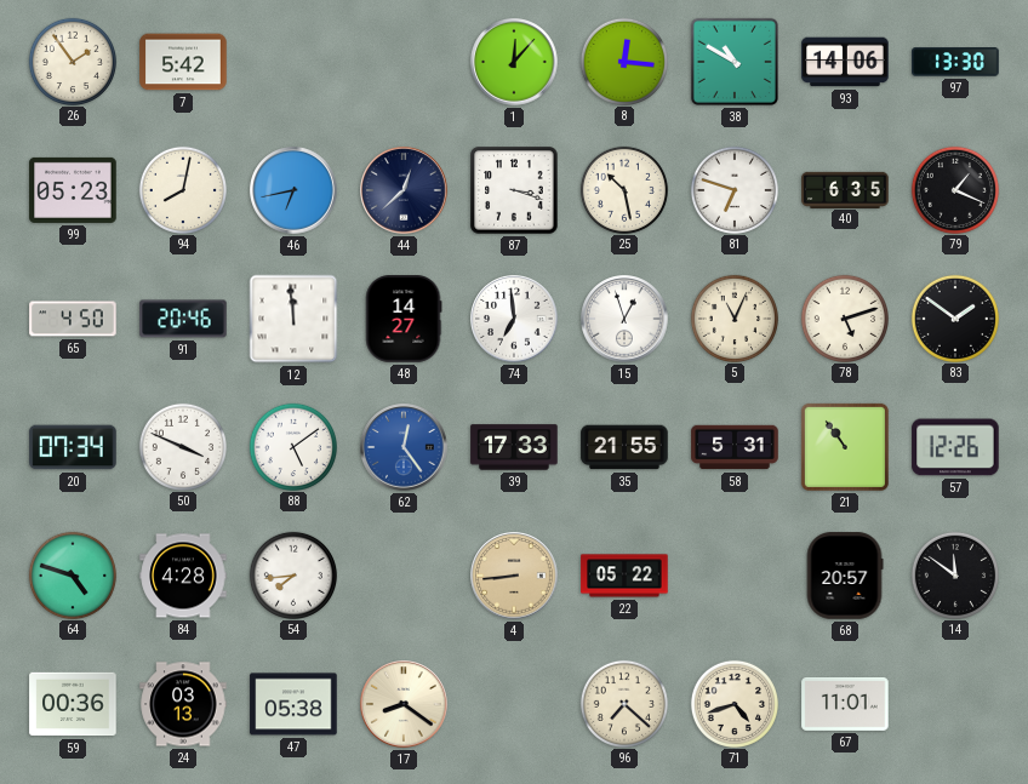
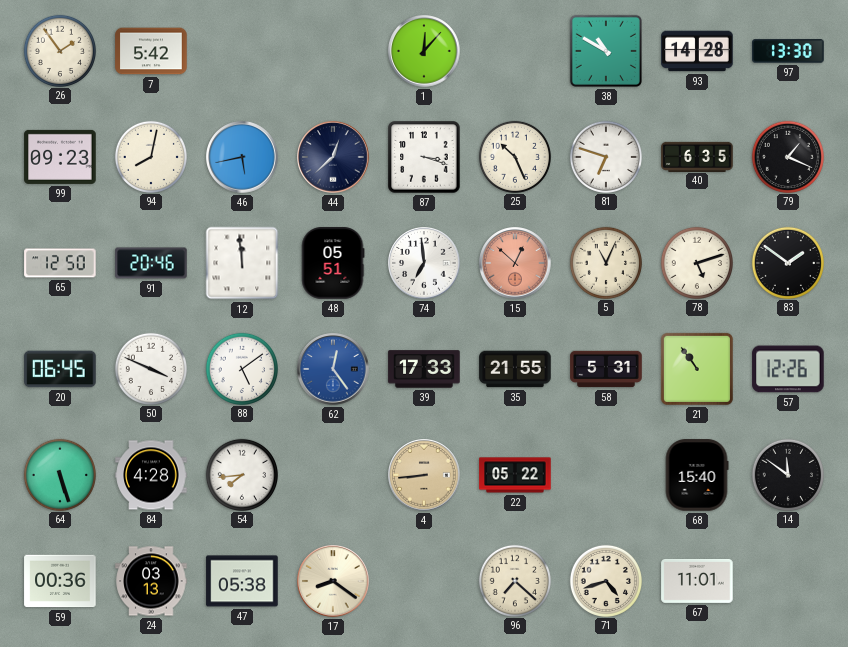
8: 12:16 -> none (623, 61)
93: 14:06 -> 14:28 (697, 51)
99: 05:23 -> 09:23 (60, 157)
46: 6:43 -> 5:43 (242, 157)
25: 10:28 -> 10:26 (514, 156)
65: 4:50 -> 12:50 (60, 263)
48: 14:27 -> 05:51 (333, 263)
15: 12:57 -> 12:52 (515, 263)
15 dial: white -> salmon (515, 263)
20: 07:34 -> 06:45 (60, 369)
64: 4:48 -> 5:27 (59, 474)
68: 20:57 -> 15:40 (697, 475)
